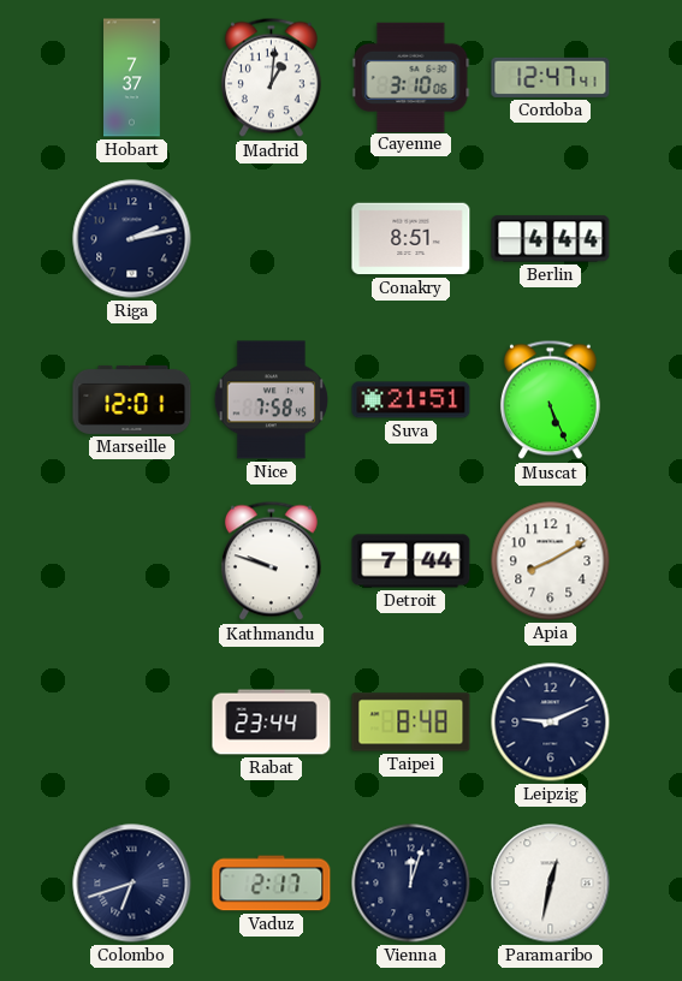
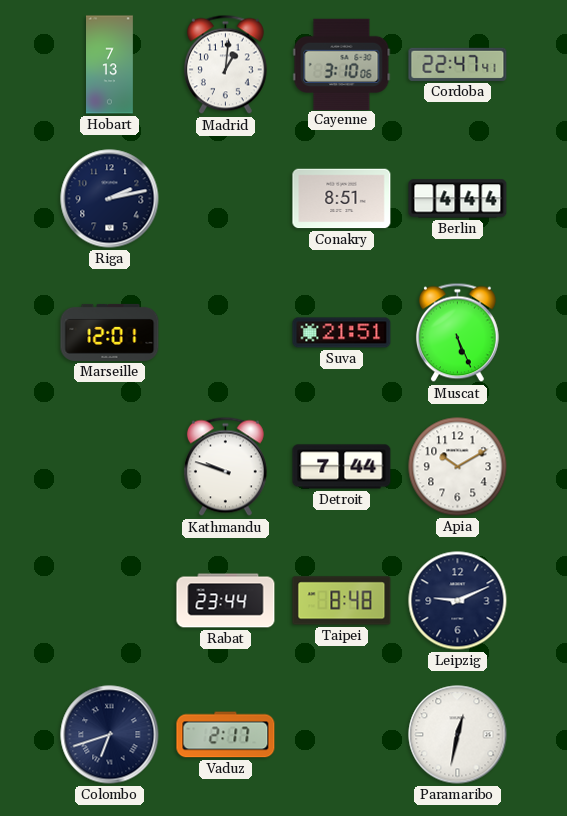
Hobart: 7:37 -> 7:13 (110, 65)
Cordoba: 12:47 -> 22:47 (458, 64)
Nice: 7:58 -> none (272, 400)
Apia: 8:10 -> 10:10 (458, 467)
Vienna: 12:03 -> none (411, 884)
